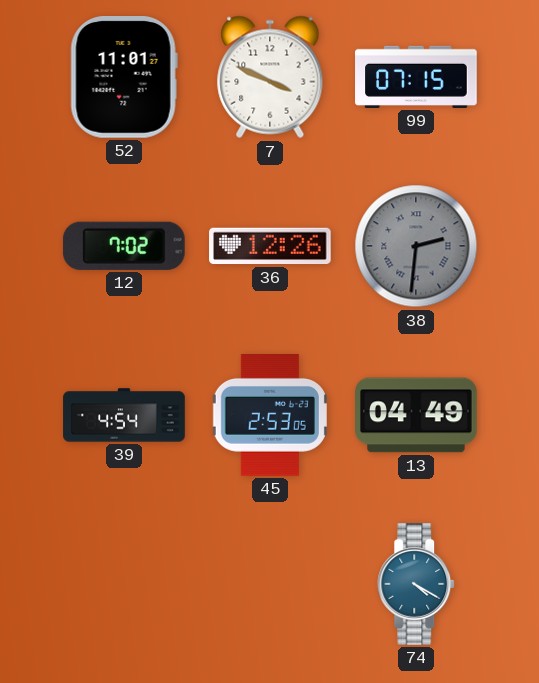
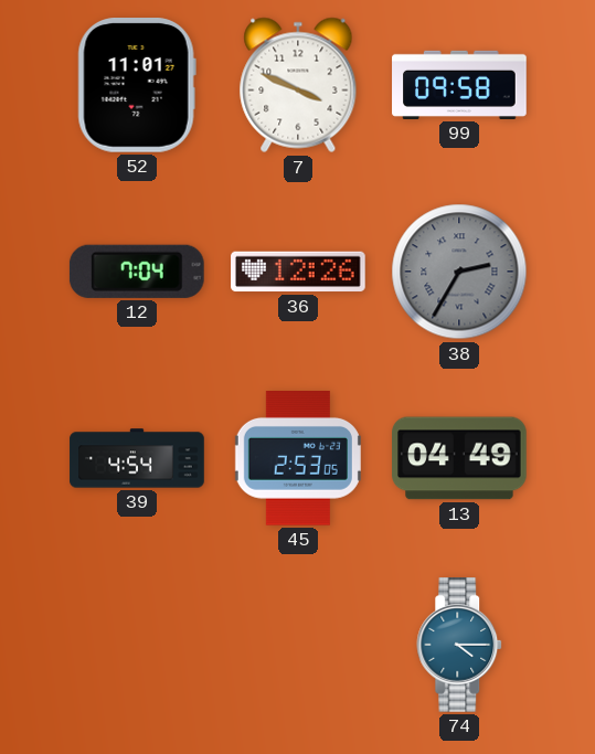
99: 07:15 -> 09:58 (459, 85)
12: 7:02 -> 7:04 (137, 272)
38: 2:31 -> 2:35 (459, 272)
74: 4:20 -> 4:15 (460, 645)
